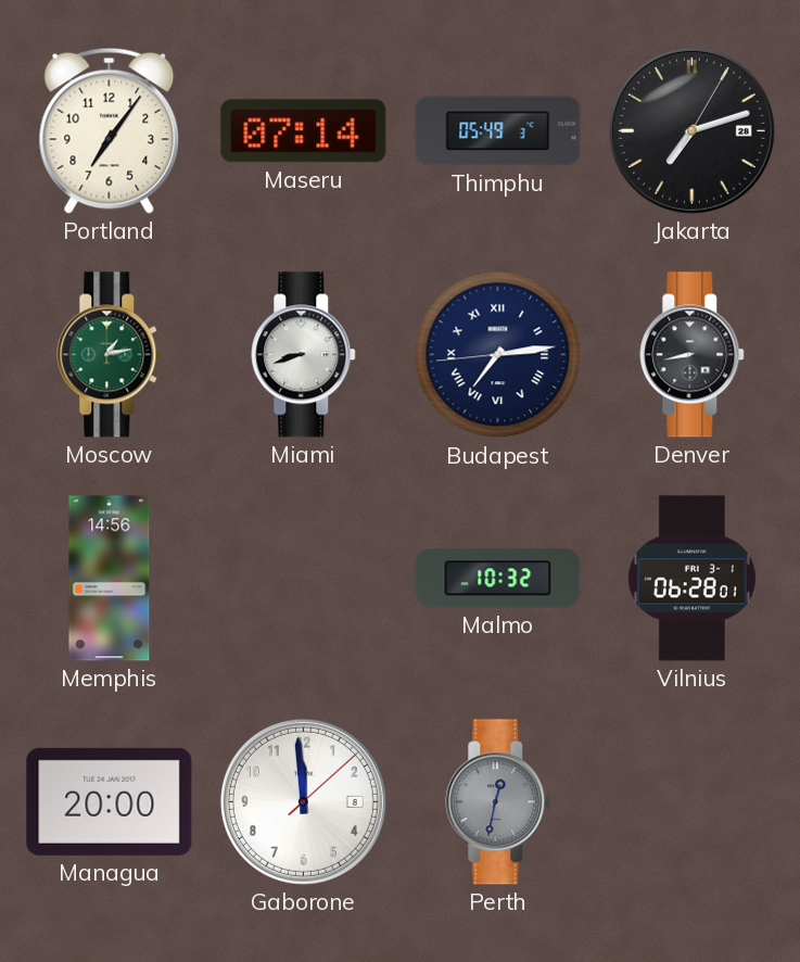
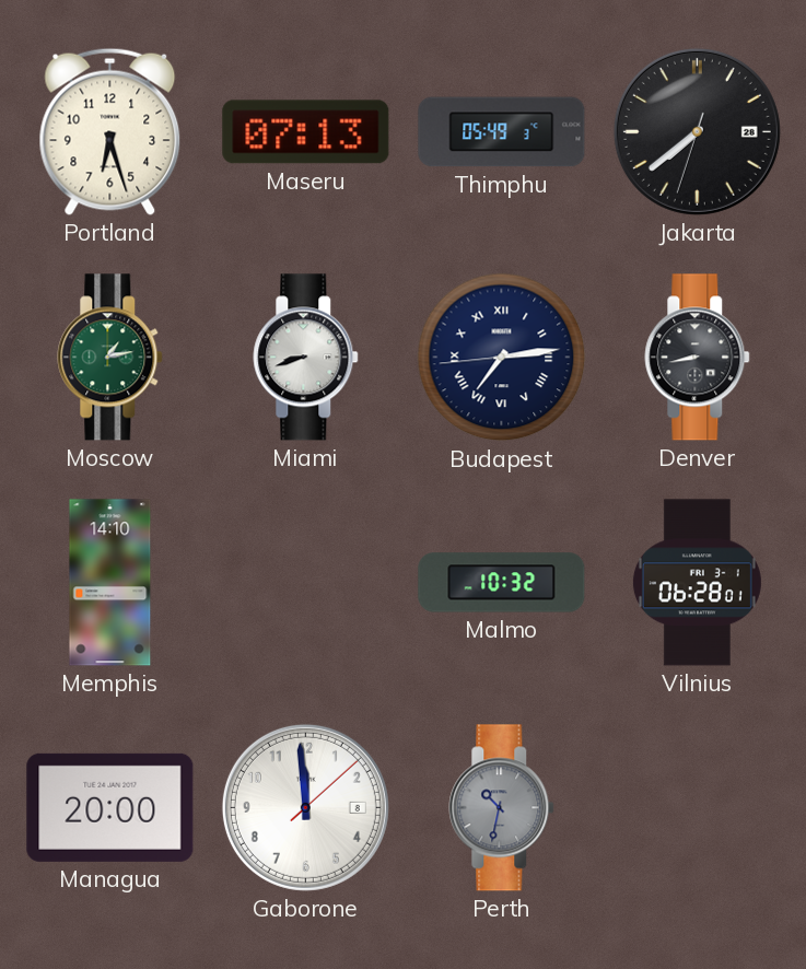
Portland: 7:06 -> 6:27 (110, 131)
Maseru: 07:14 -> 07:13 (306, 132)
Jakarta: 7:12 -> 7:38 (697, 131)
Memphis: 14:56 -> 14:10 (110, 583)
Perth: 12:32 -> 10:32 (502, 808)
